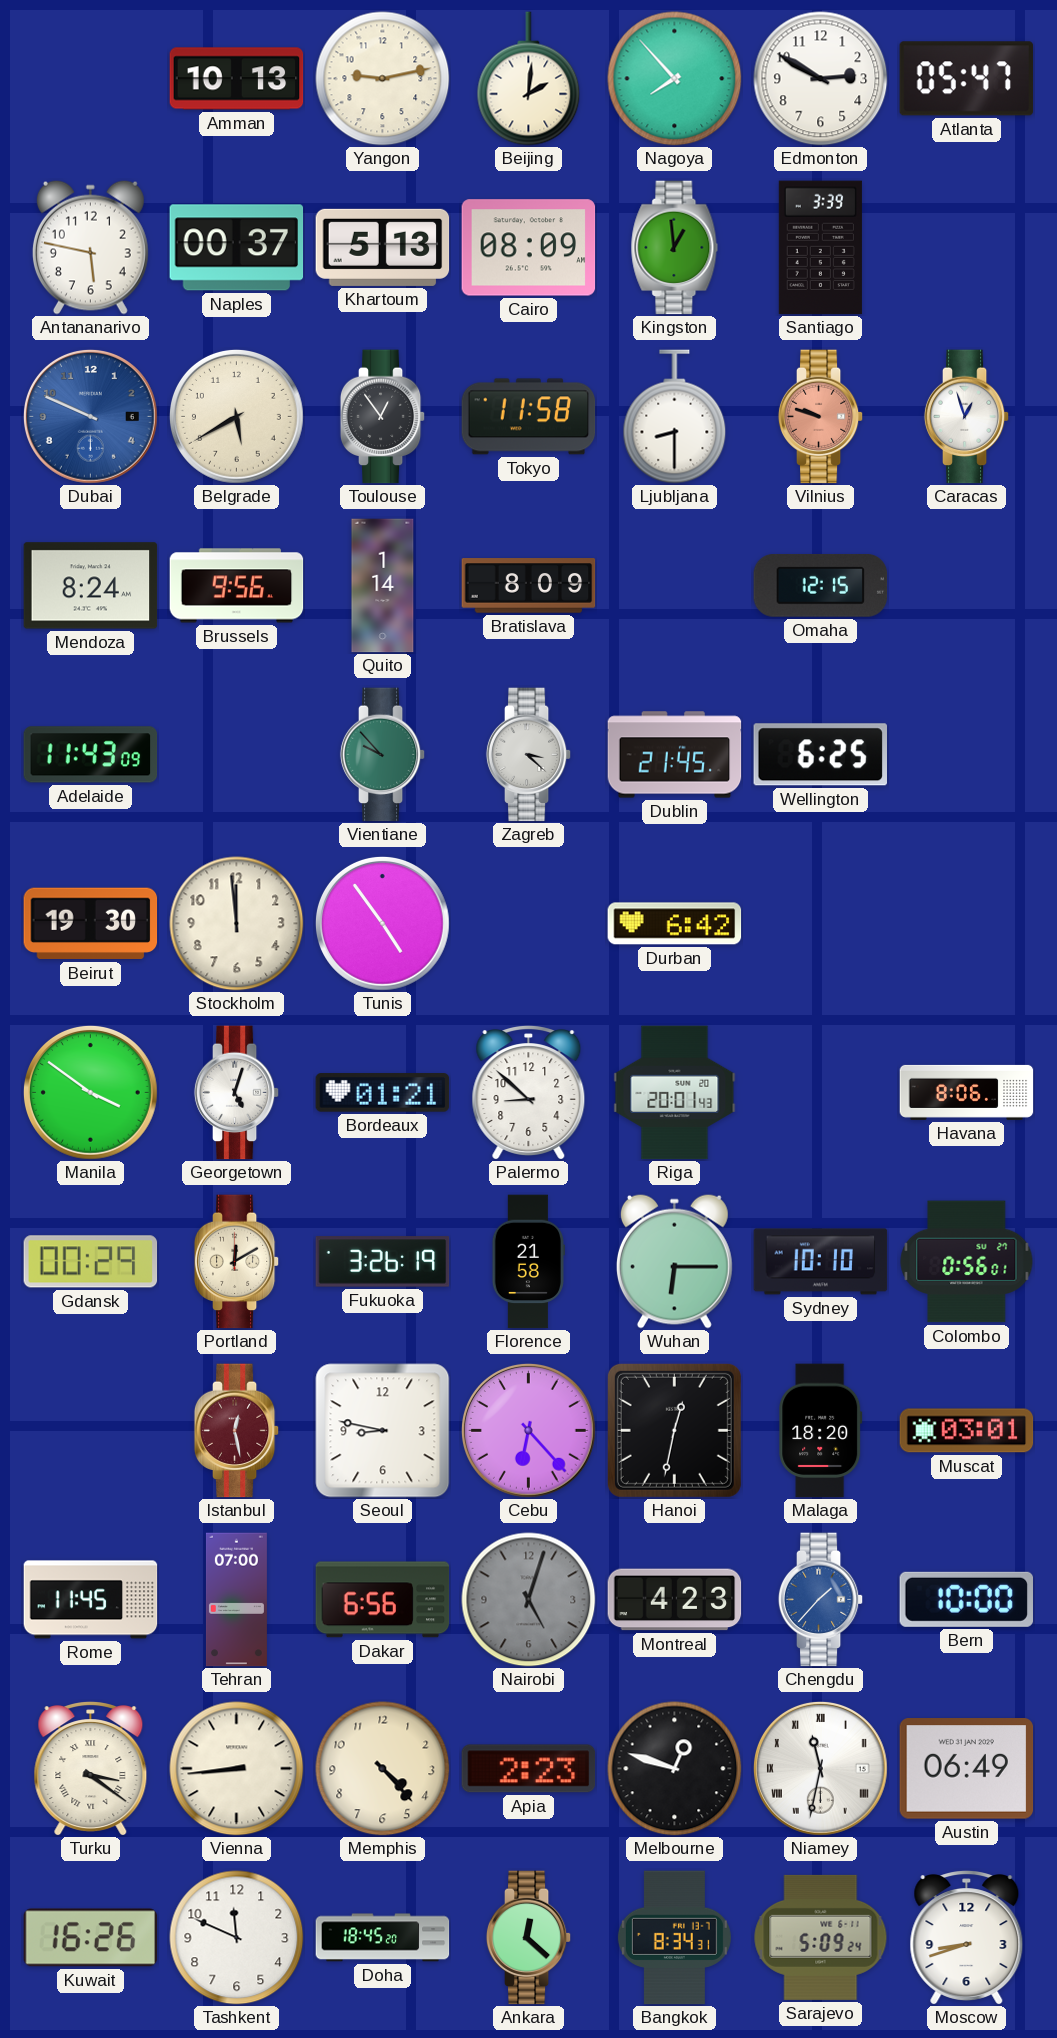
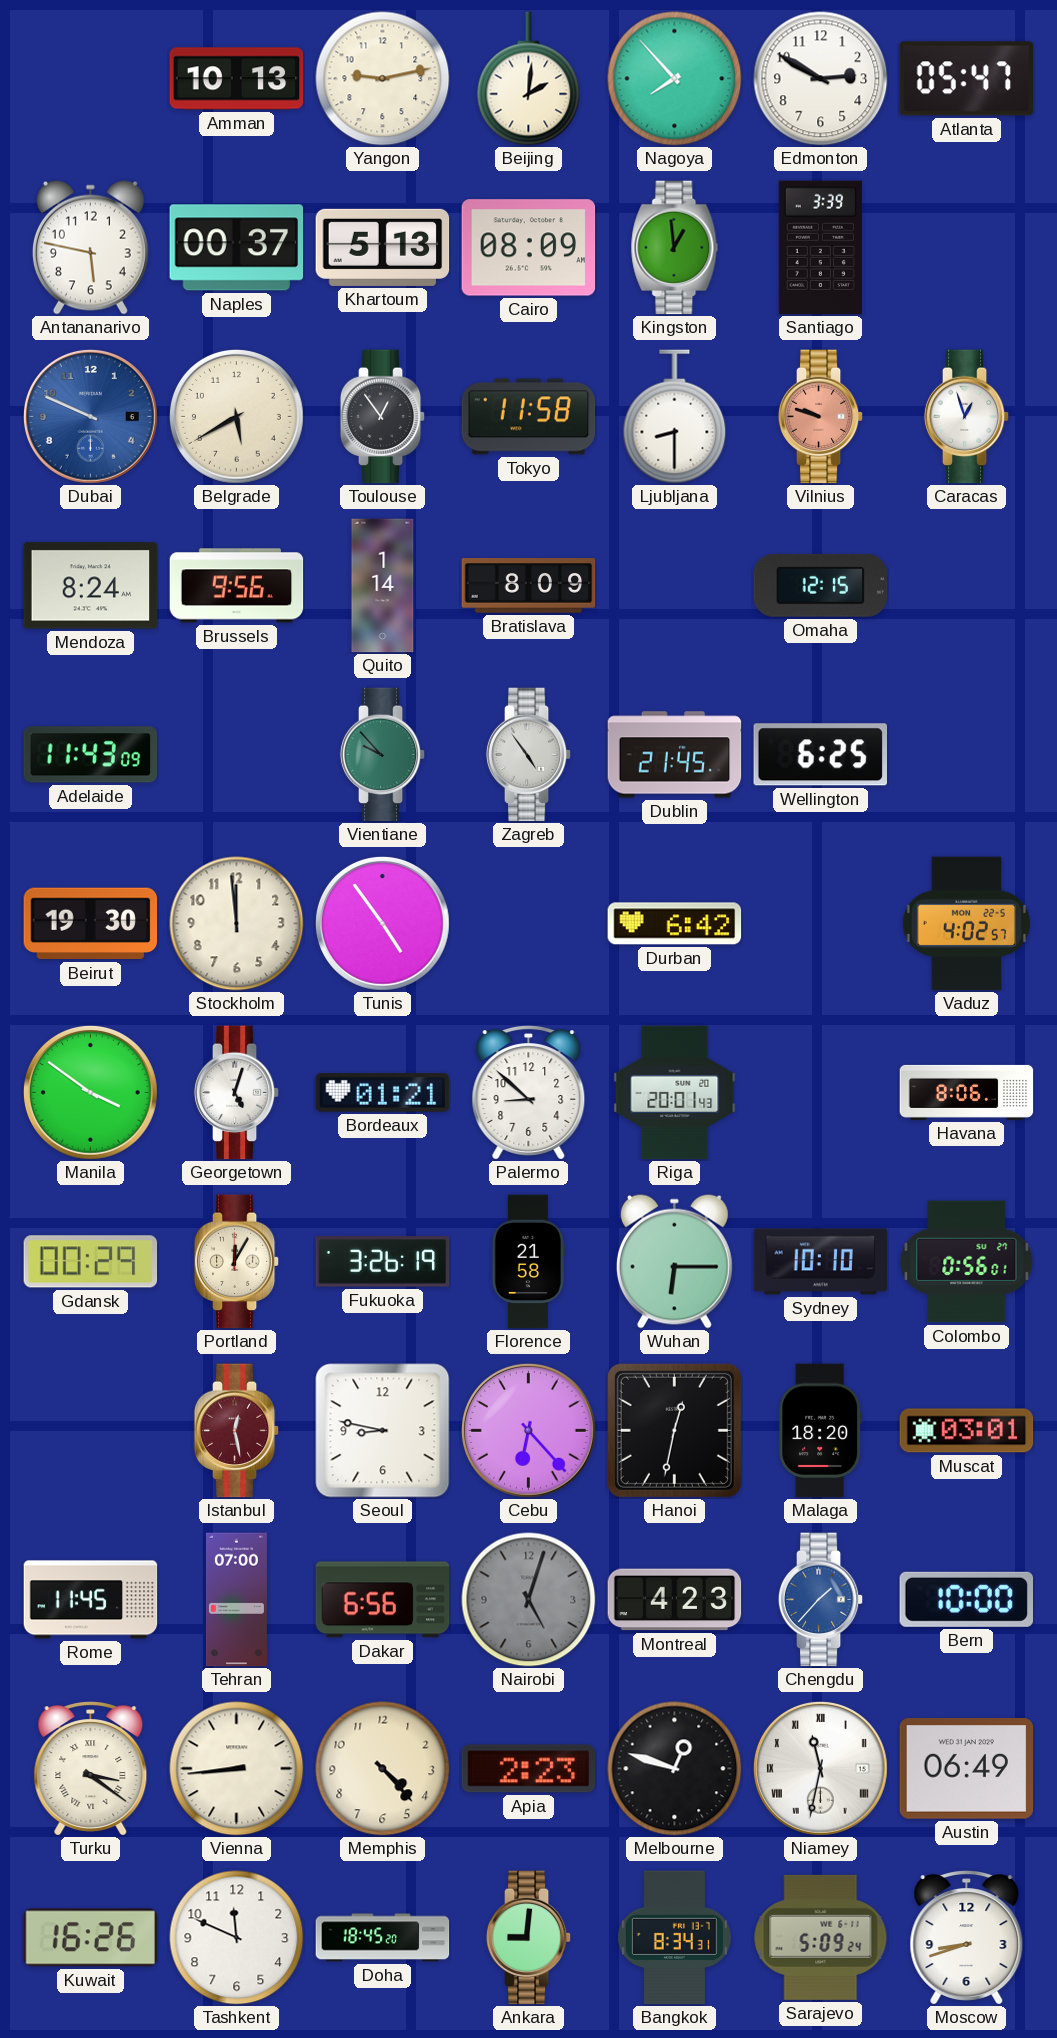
Zagreb: 3:22 -> 4:54 (529, 755)
Vaduz: none -> 4:02 (966, 924)
Portland: 12:10 -> 12:05 (237, 1262)
Ankara: 12:22 -> 9:01 (529, 1938)
